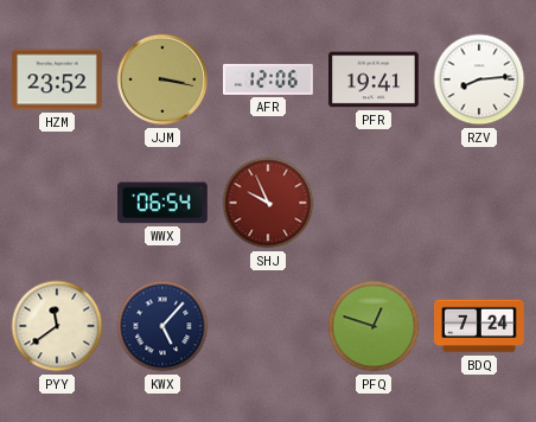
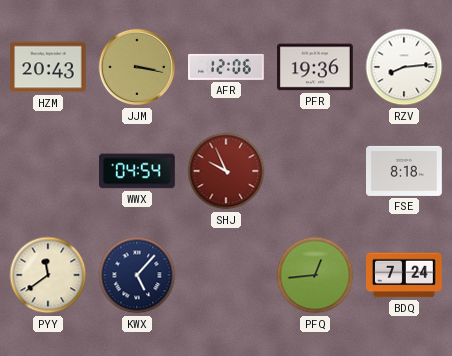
HZM: 23:52 -> 20:43 (49, 67)
PFR: 19:41 -> 19:36 (316, 67)
WWX: 06:54 -> 04:54 (137, 171)
FSE: none -> 8:18 (405, 171)
PFQ: 12:48 -> 12:44 (315, 275)
